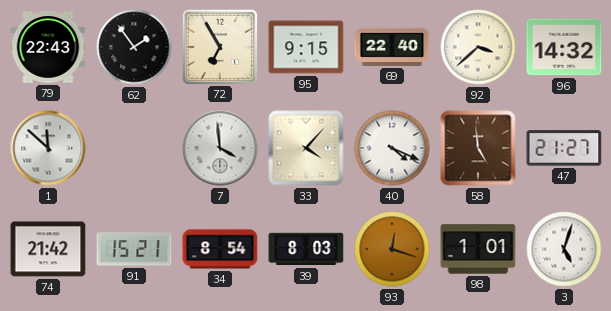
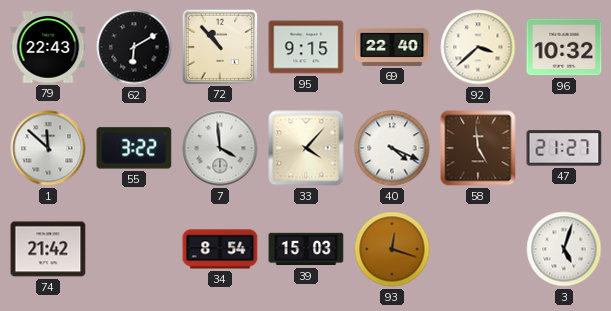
62: 1:54 -> 6:10 (134, 47)
72: 6:55 -> 10:53 (219, 46)
96: 14:32 -> 10:32 (564, 47)
55: none -> 3:22 (134, 148)
91: 15:21 -> none (134, 249)
39: 8:03 -> 15:03 (306, 249)
98: 1:01 -> none (478, 249)
